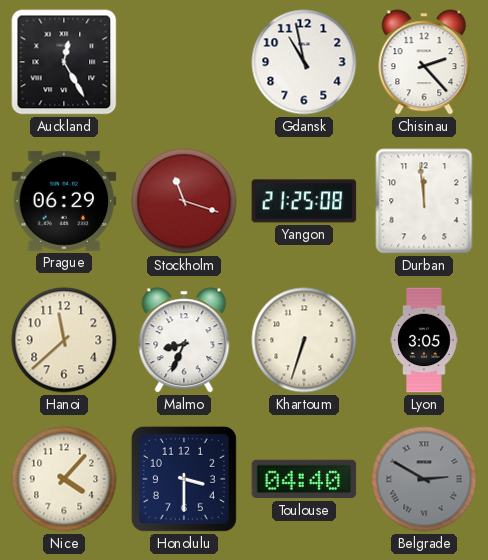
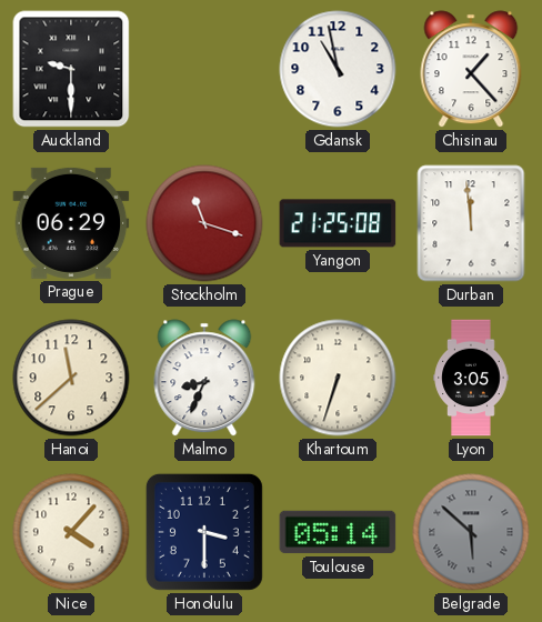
Auckland: 12:25 -> 9:30 (71, 69)
Chisinau: 2:23 -> 1:23 (471, 69)
Toulouse: 04:40 -> 05:14 (338, 532)
Belgrade: 2:50 -> 5:52 (471, 532)
